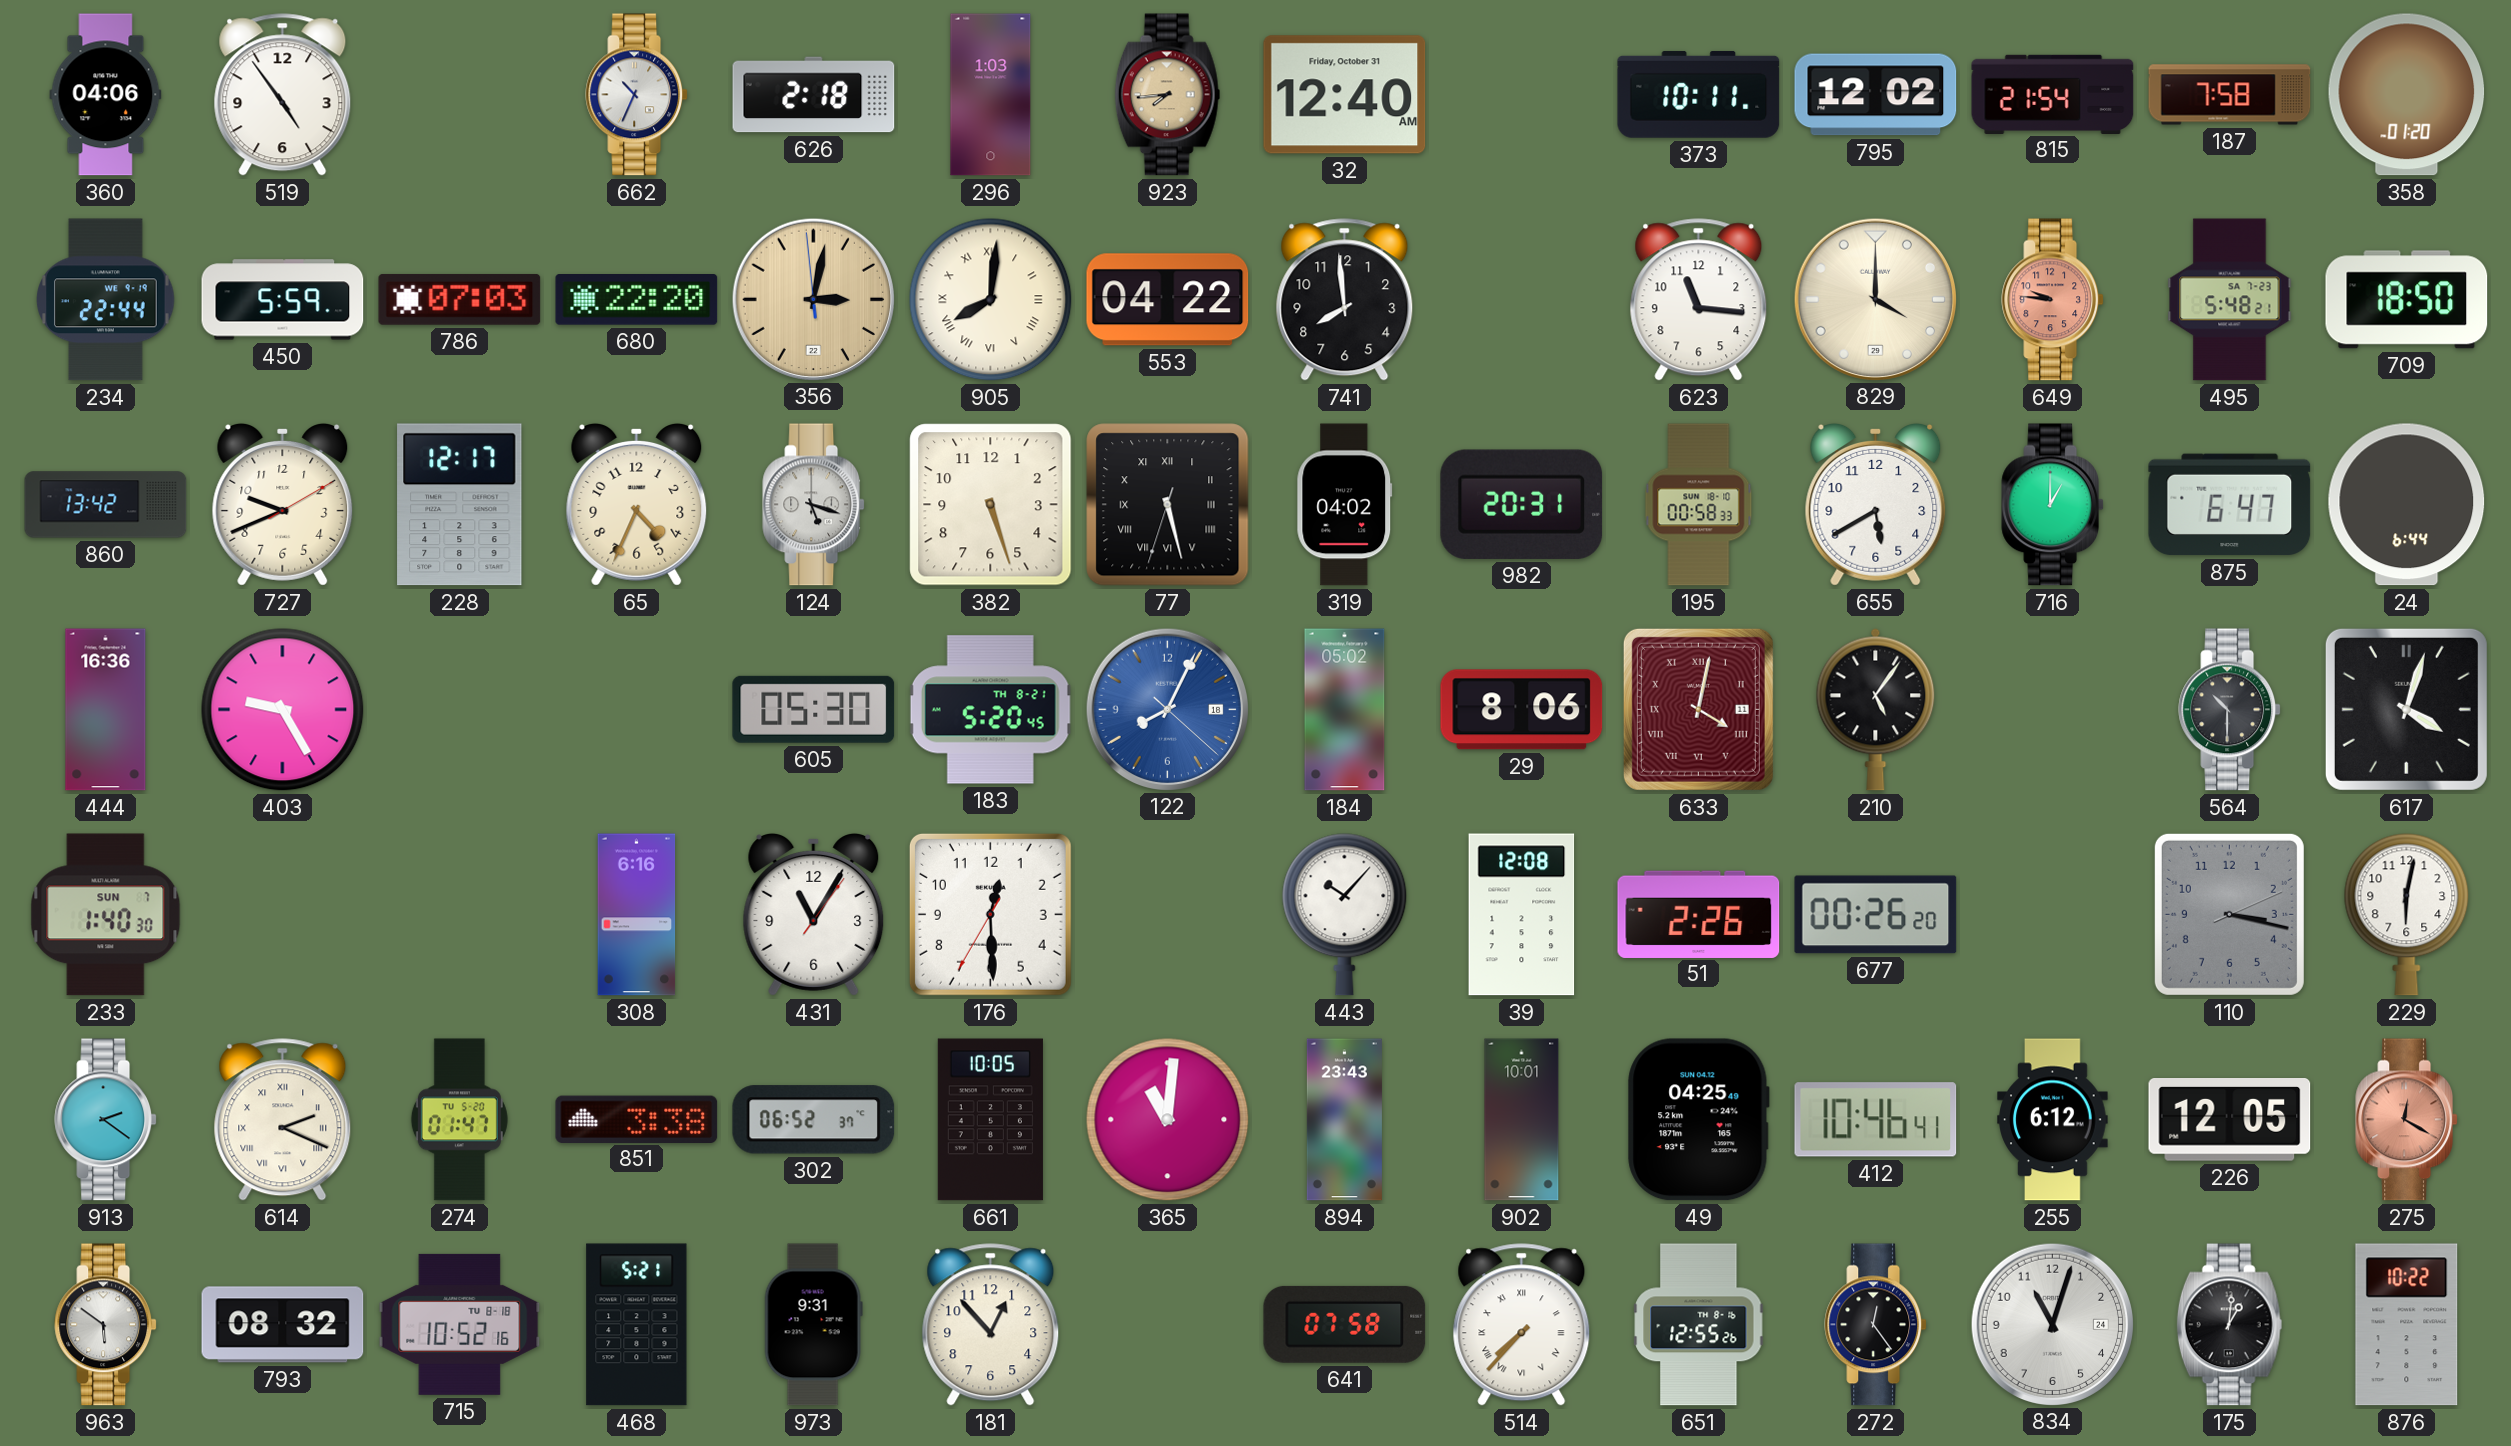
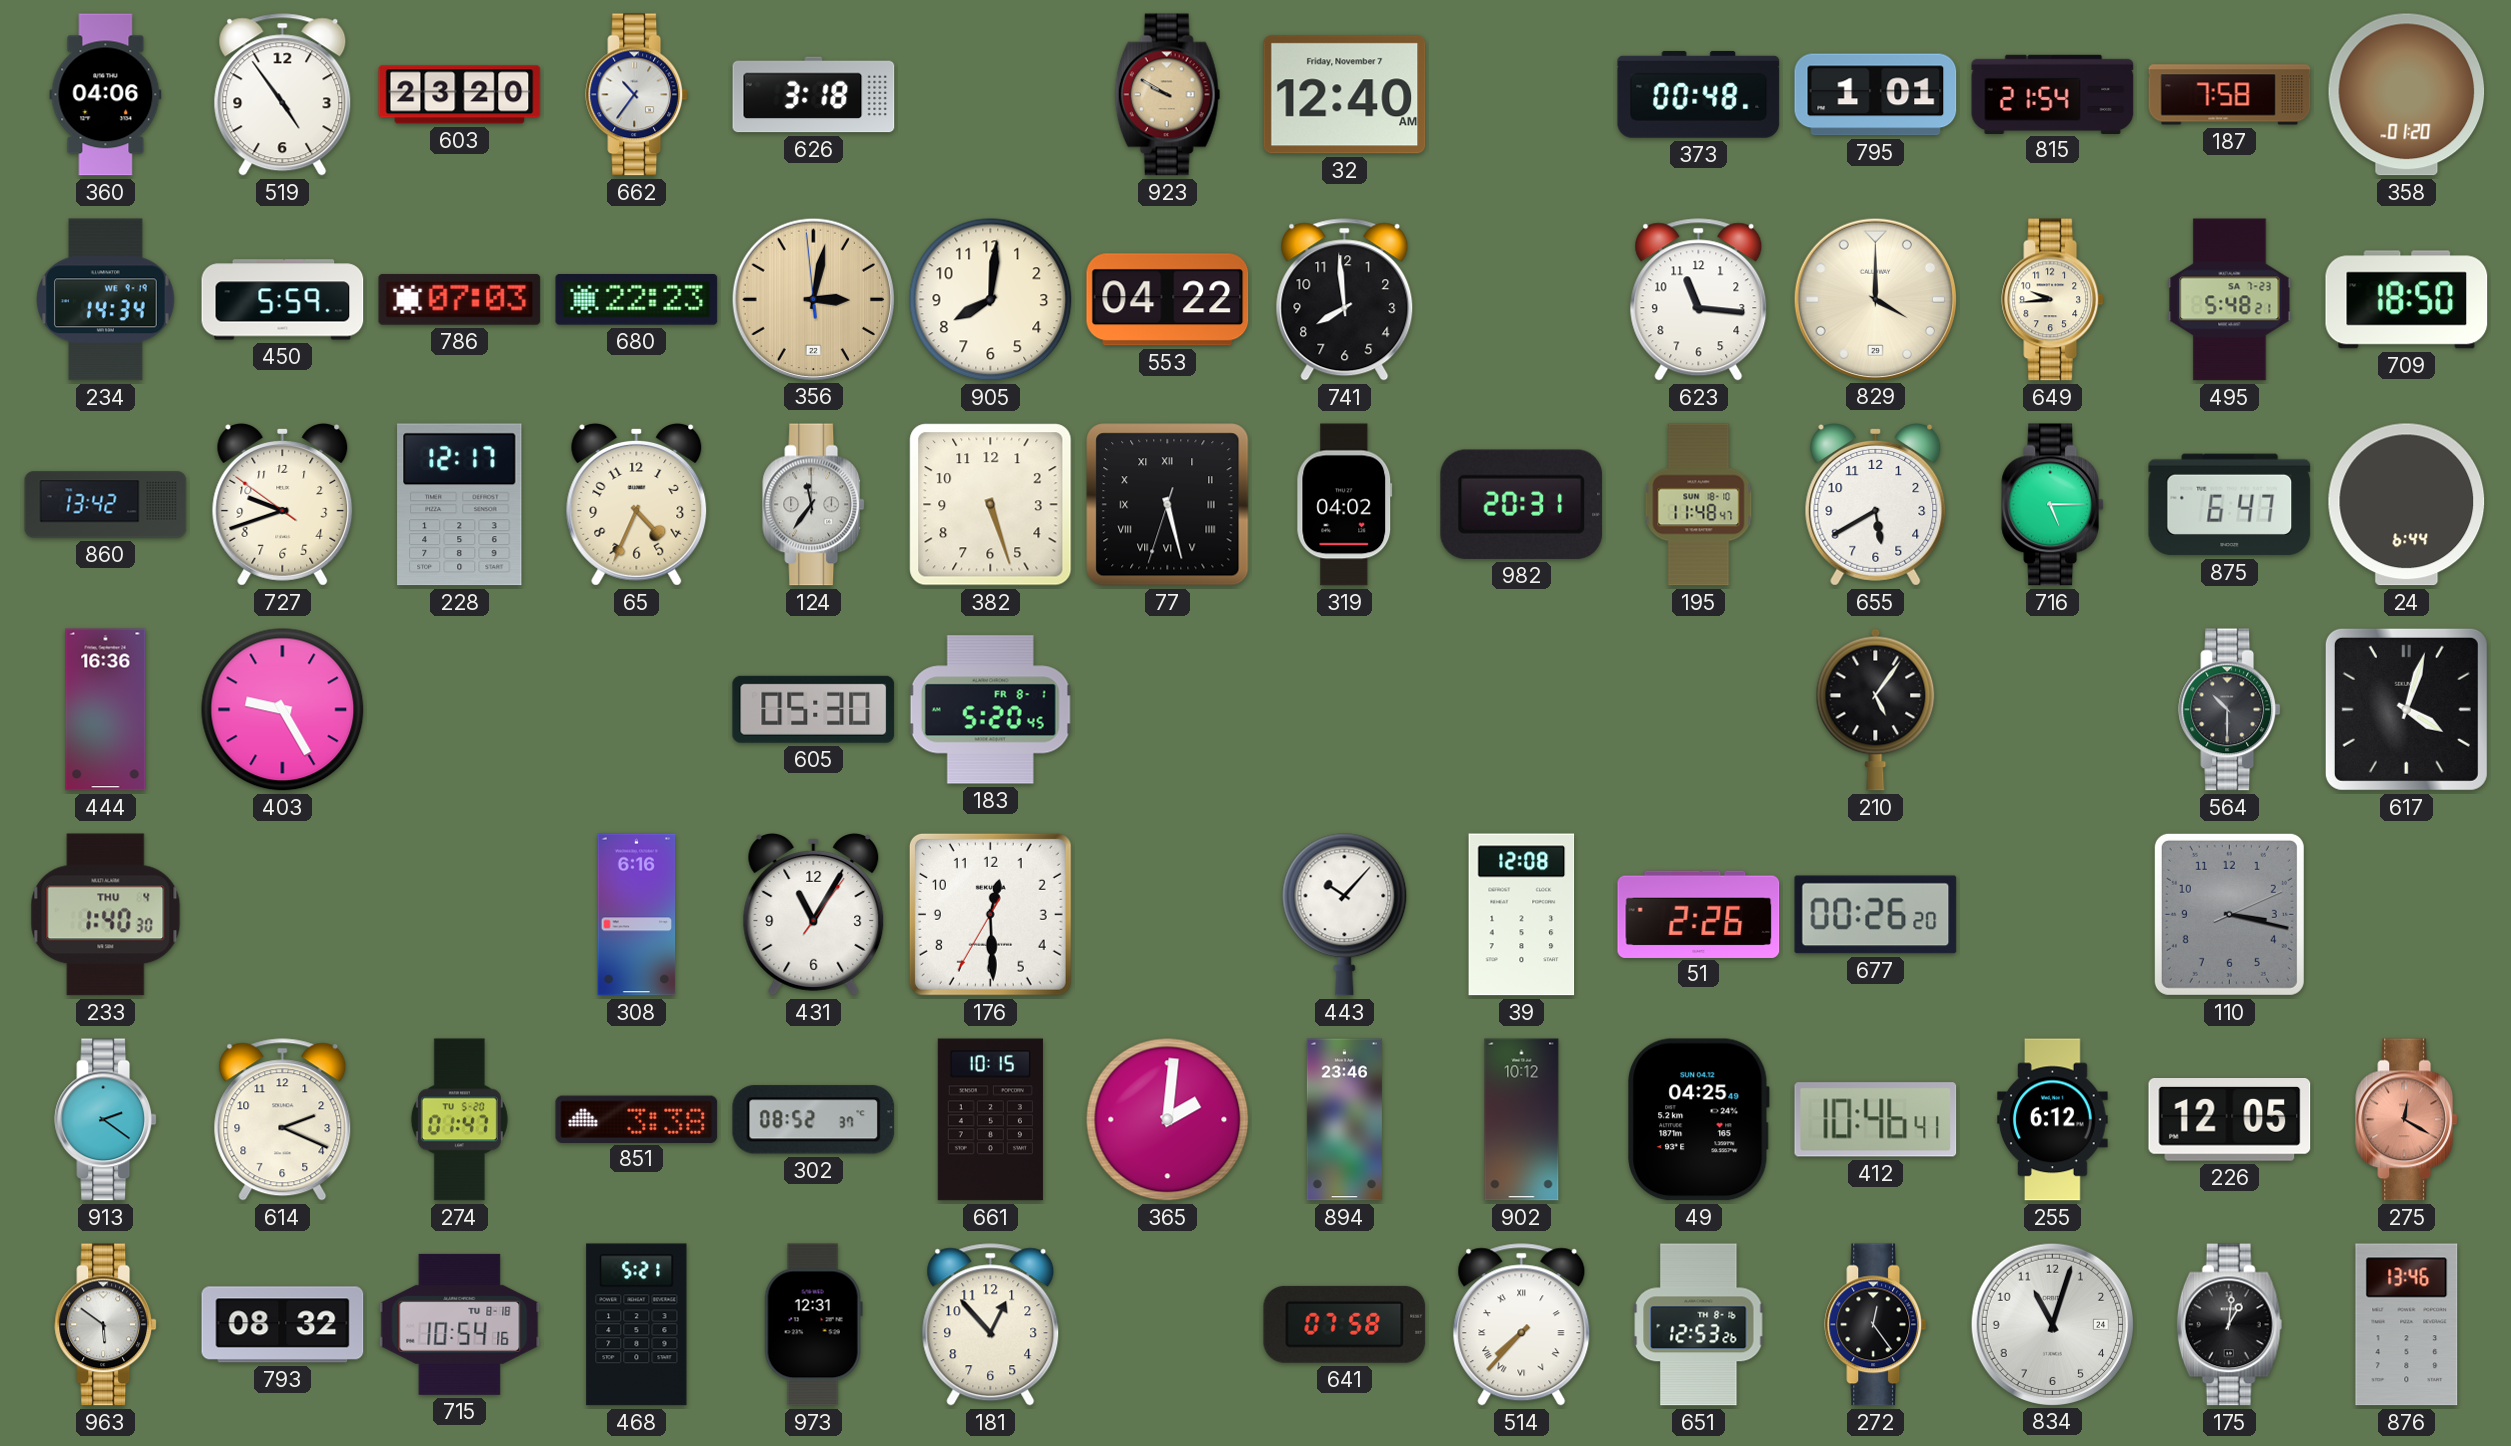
603: none -> 23:20 (460, 95)
662: 10:34 -> 10:36 (637, 95)
626: 2:18 -> 3:18 (814, 95)
296: 1:03 -> none (991, 95)
923: 7:44 -> 9:50 (1168, 95)
32 date: Friday, October 31 -> Friday, November 7 (1345, 95)
373: 10:11 -> 00:48 (1699, 94)
795: 12:02 -> 1:01 (1876, 95)
234: 22:44 -> 14:34 (106, 300)
680: 22:20 -> 22:23 (637, 300)
905 numerals: Roman -> Arabic (991, 300)
649: 9:46 -> 9:44 (2053, 300)
649 dial: salmon -> cream (2053, 300)
727: 9:41:10 -> 9:41:51 (283, 505)
124: 5:18 -> 11:36 (814, 505)
195: 00:58 -> 11:48 (1699, 505)
716: 1:00 -> 5:15 (2053, 505)
183 date: TH 8-21 -> FR 8-1 (990, 710)
122: 8:04 -> none (1167, 709)
184: 05:02 -> none (1345, 710)
29: 8:06 -> none (1522, 710)
633: 4:02 -> none (1698, 709)
233 date: SUN 7 -> THU 4 (106, 915)
229: 6:02 -> none (2407, 915)
614 numerals: Roman -> Arabic (283, 1120)
302: 06:52 -> 08:52 (814, 1120)
661: 10:05 -> 10:15 (990, 1120)
365: 11:01 -> 2:01 (1168, 1120)
894: 23:43 -> 23:46 (1344, 1120)
902: 10:01 -> 10:12 (1522, 1120)
715: 10:52 -> 10:54 (460, 1324)
973: 9:31 -> 12:31 (813, 1325)
651: 12:55 -> 12:53 (1699, 1325)
876: 10:22 -> 13:46 (2407, 1325)
